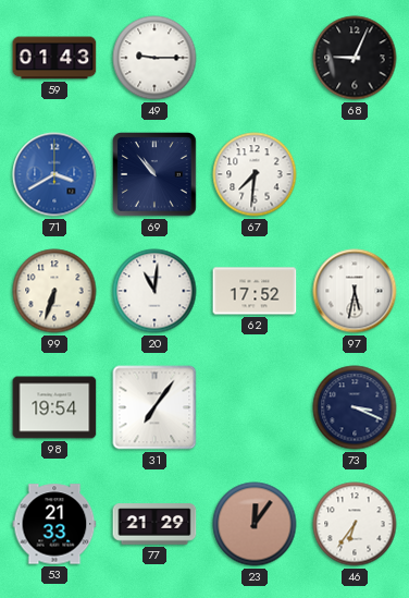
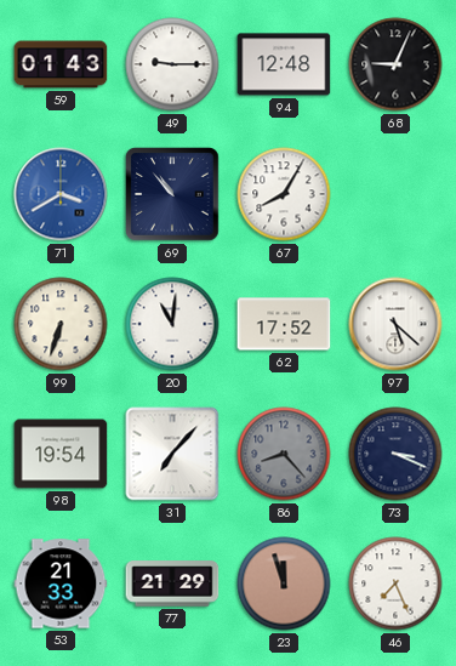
94: none -> 12:48 (284, 64)
67: 7:31 -> 8:05 (284, 194)
97: 5:32 -> 5:22 (395, 324)
31: 7:06 -> 7:07 (172, 454)
86: none -> 8:23 (284, 454)
23: 12:06 -> 11:57 (284, 584)
46: 6:36 -> 7:26 (395, 584)
